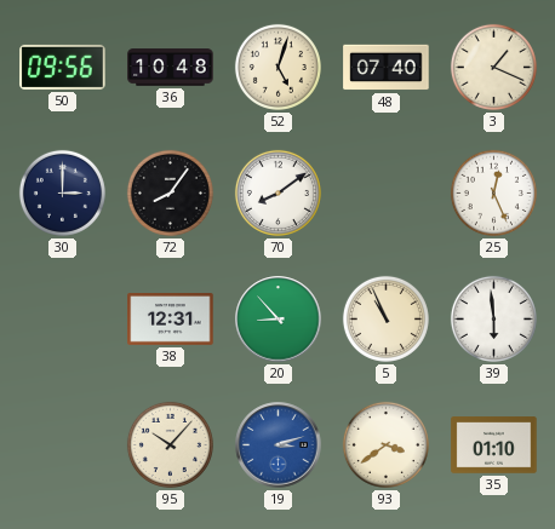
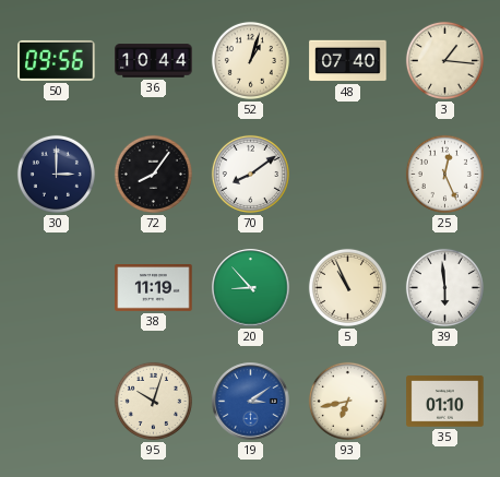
36: 10:48 -> 10:44 (154, 61)
52: 5:03 -> 1:03 (250, 60)
3: 1:19 -> 1:16 (444, 60)
38: 12:31 -> 11:19 (154, 288)
95: 10:07 -> 10:03 (153, 401)
19: 3:12 -> 3:09 (251, 402)
93: 3:39 -> 6:43 (347, 401)
